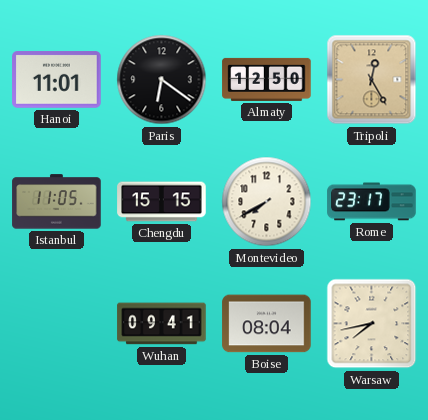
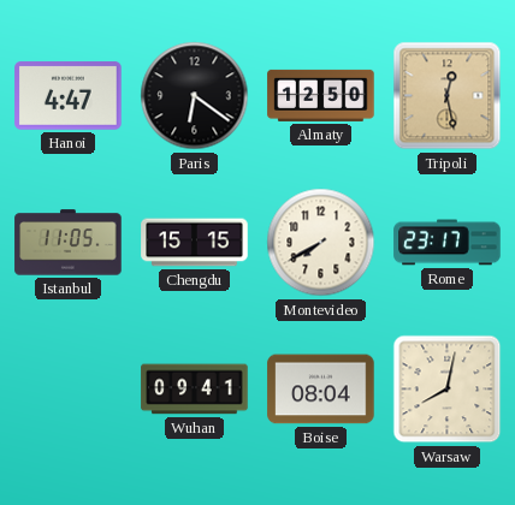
Hanoi: 11:01 -> 4:47 (69, 96)
Tripoli: 12:25 -> 12:28 (448, 96)
Warsaw: 7:43 -> 8:02 (448, 390)
